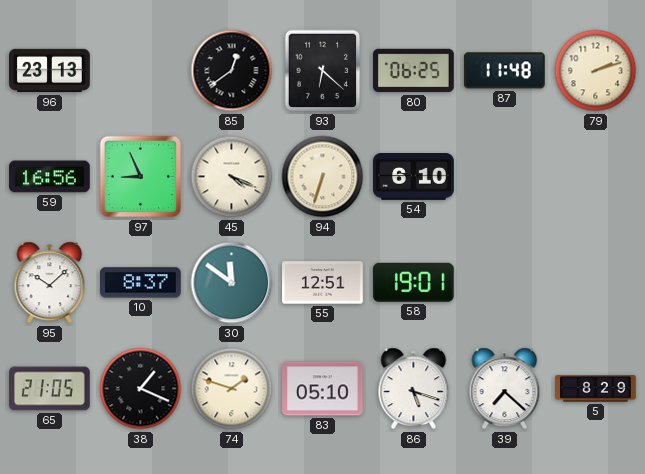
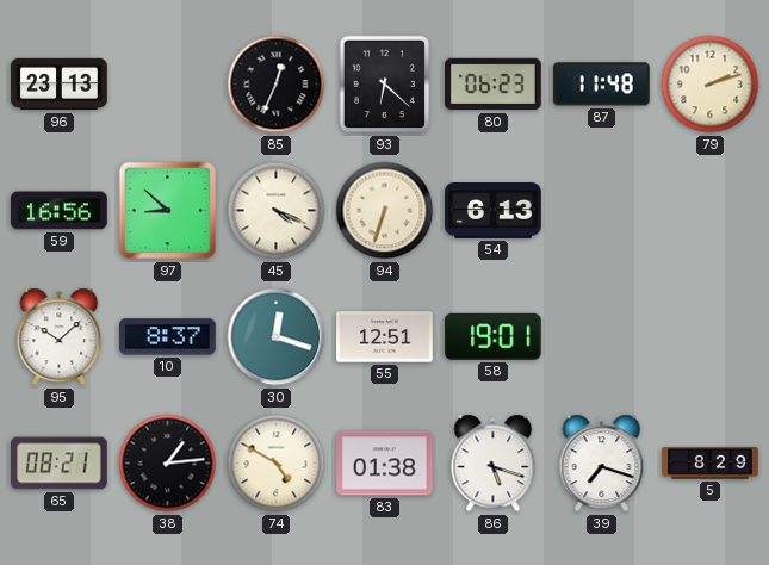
85: 12:39 -> 12:34 (277, 85)
80: 06:25 -> 06:23 (494, 85)
97: 8:56 -> 8:52 (168, 211)
54: 6:10 -> 6:13 (494, 211)
30: 11:51 -> 12:18 (277, 337)
65: 21:05 -> 08:21 (60, 464)
38: 1:19 -> 1:14 (168, 464)
74: 1:48 -> 4:50 (277, 464)
83: 05:10 -> 01:38 (385, 464)
39: 7:22 -> 7:18 (602, 464)
